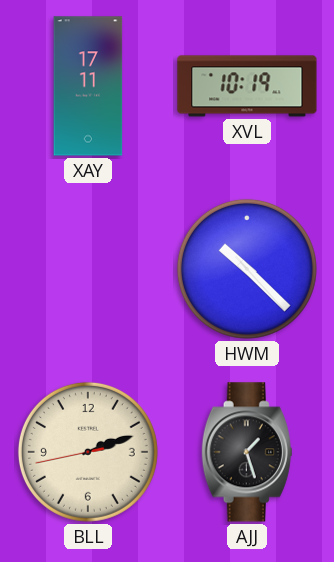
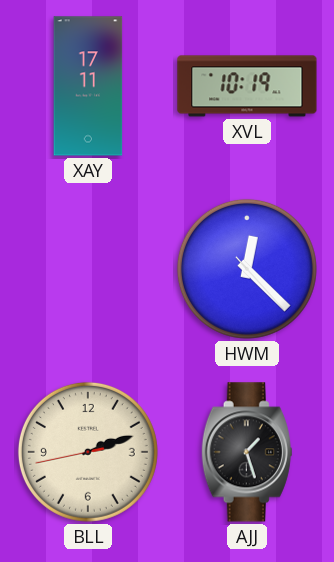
HWM: 10:22 -> 12:22 (247, 269)
